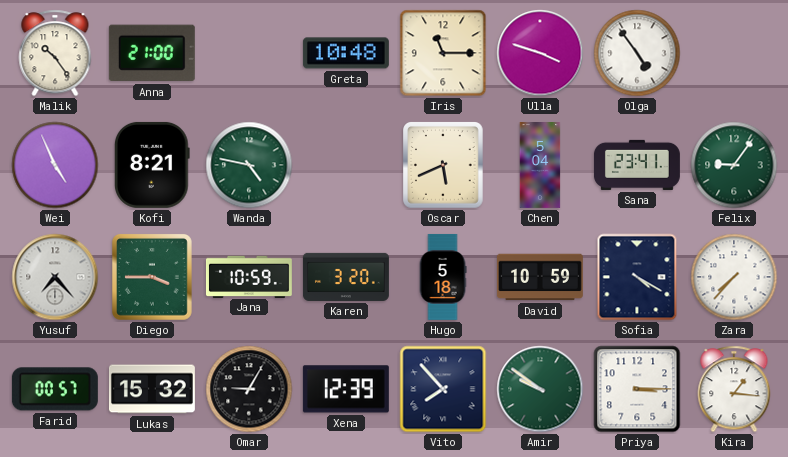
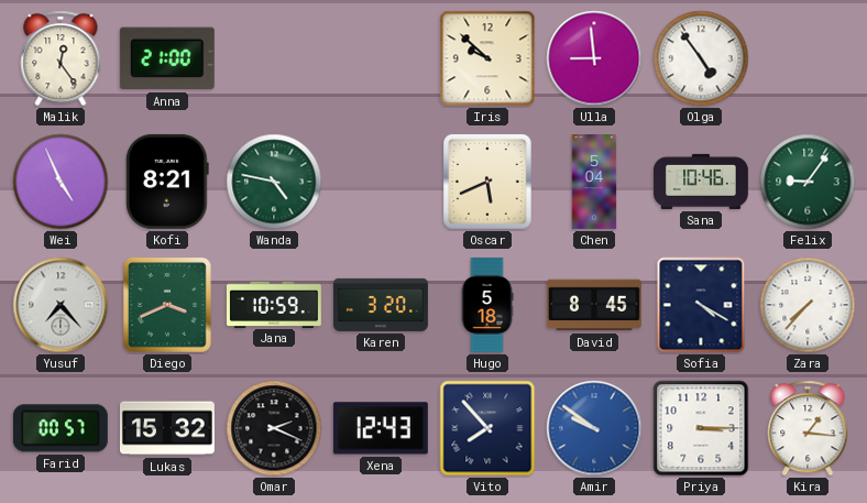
Malik: 10:24 -> 12:24 (61, 58)
Greta: 10:48 -> none (346, 53)
Iris: 11:15 -> 9:52 (487, 58)
Ulla: 3:48 -> 8:59 (594, 58)
Sana: 23:41 -> 10:46 (701, 182)
Diego: 3:45 -> 3:41 (167, 305)
David: 10:59 -> 8:45 (594, 305)
Omar: 9:05 -> 2:19 (274, 428)
Xena: 12:39 -> 12:43 (381, 428)
Amir dial: green -> blue (594, 428)
